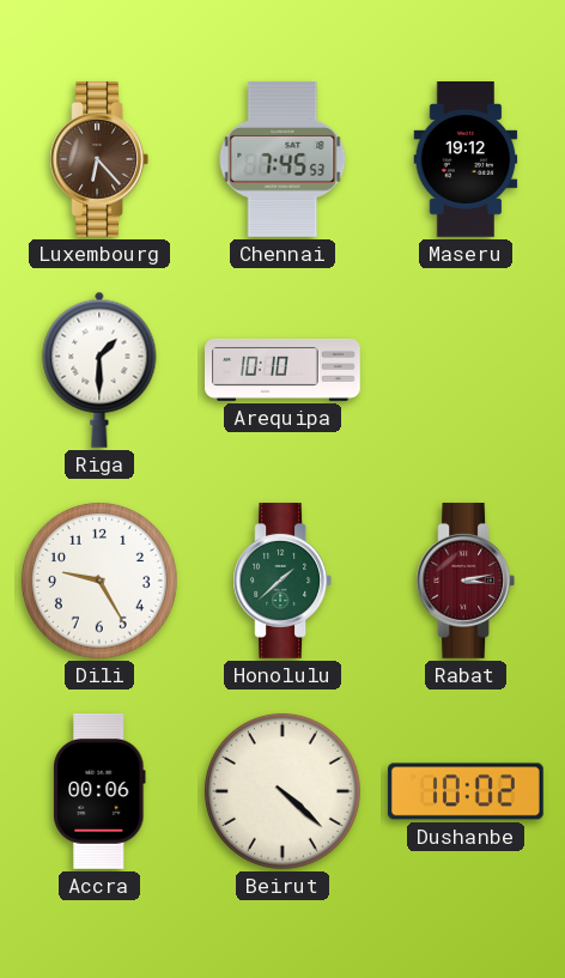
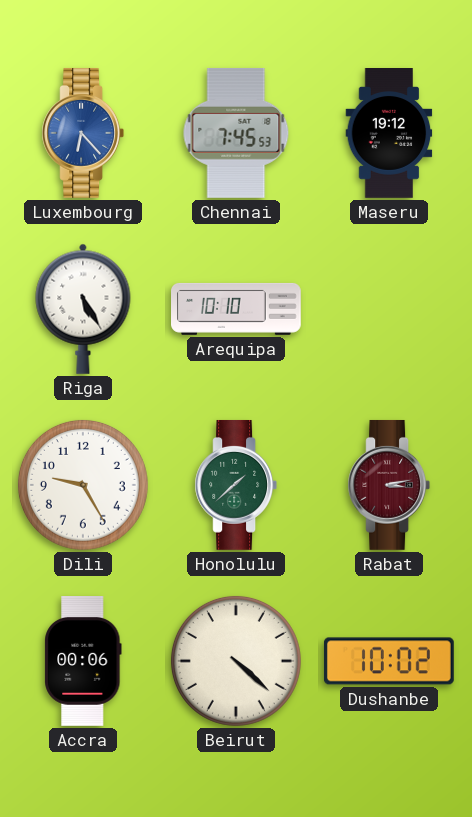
Luxembourg dial: brown -> blue (83, 133)
Riga: 1:30 -> 5:25 (83, 309)
